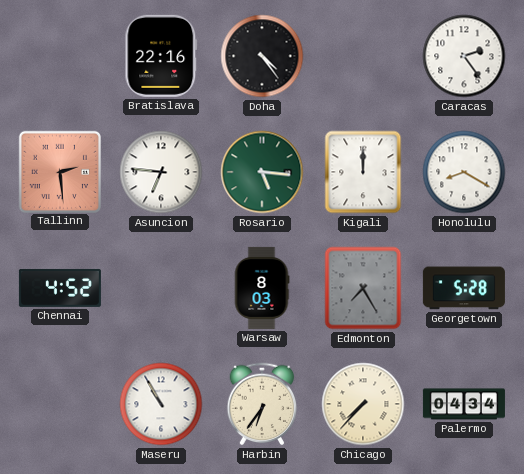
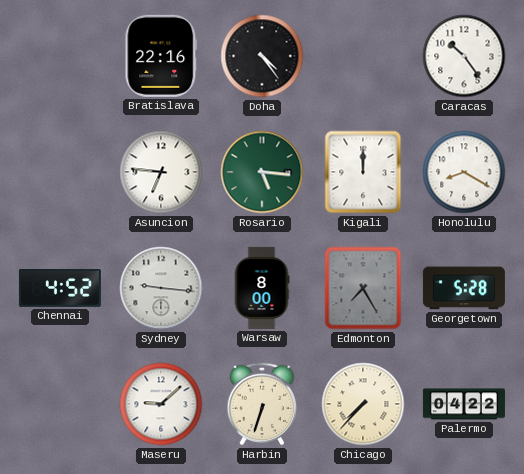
Caracas: 2:24 -> 10:24 (464, 56)
Tallinn: 2:29 -> none (59, 171)
Sydney: none -> 9:16 (161, 288)
Warsaw: 8:03 -> 8:00 (262, 288)
Maseru: 10:55 -> 9:08 (161, 404)
Harbin: 6:36 -> 6:33 (262, 404)
Palermo: 04:34 -> 04:22 (464, 404)
